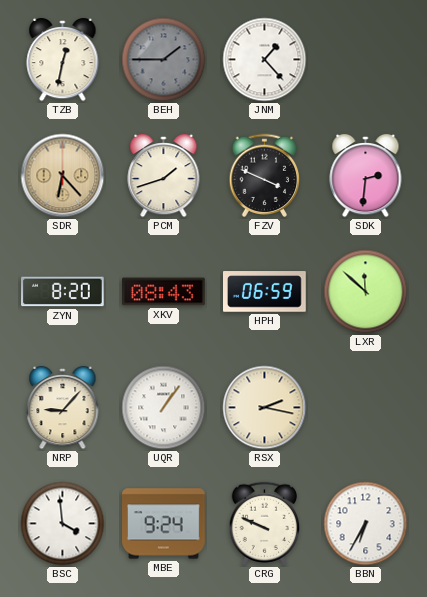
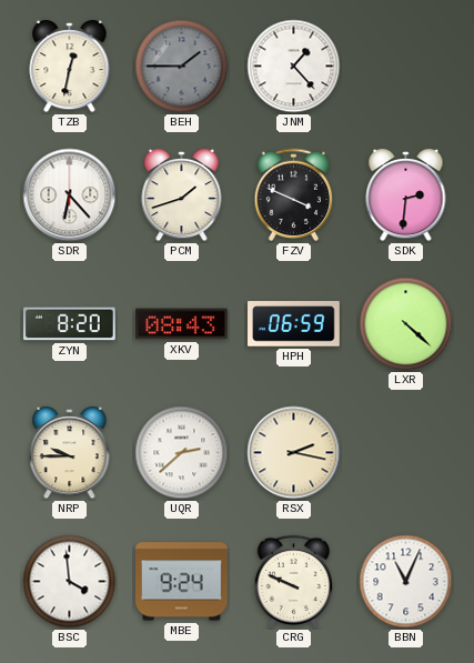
SDR dial: champagne -> white (70, 195)
LXR: 11:52 -> 4:22 (406, 324)
NRP: 9:07 -> 9:45 (70, 453)
UQR: 1:06 -> 2:38 (182, 453)
BBN: 6:35 -> 11:04 (406, 582)
